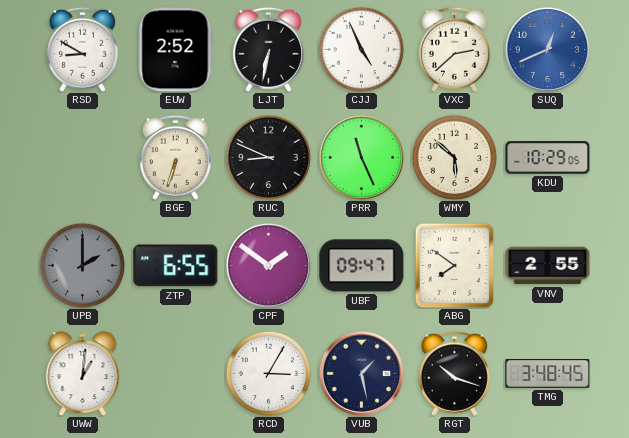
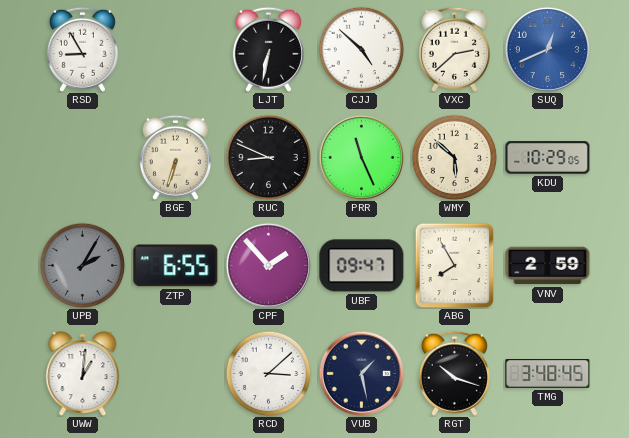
RSD: 8:50 -> 8:55 (82, 49)
EUW: 2:52 -> none (176, 50)
CJJ: 4:56 -> 4:52 (361, 49)
UPB: 2:00 -> 2:05 (82, 265)
CPF: 1:51 -> 1:53 (268, 265)
ABG: 7:51 -> 7:55 (455, 265)
VNV: 2:55 -> 2:59 (548, 266)
RCD: 3:05 -> 3:08 (268, 373)
